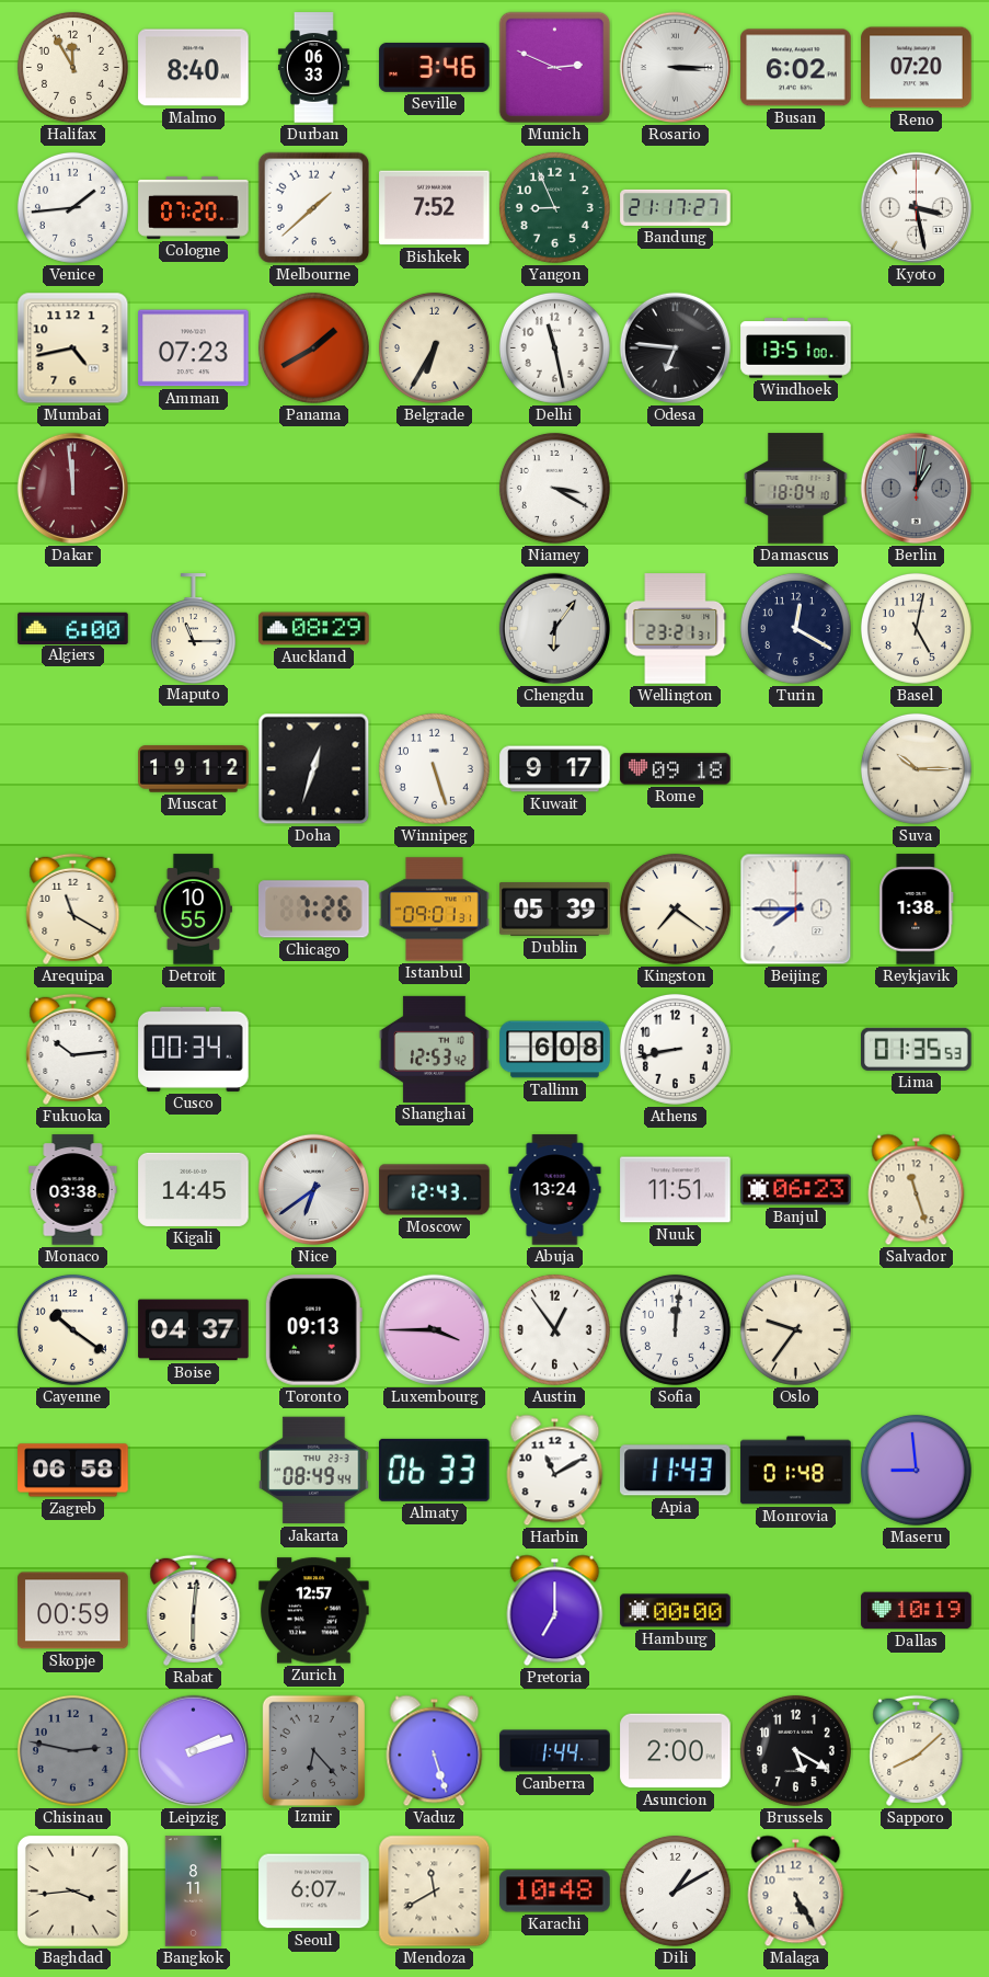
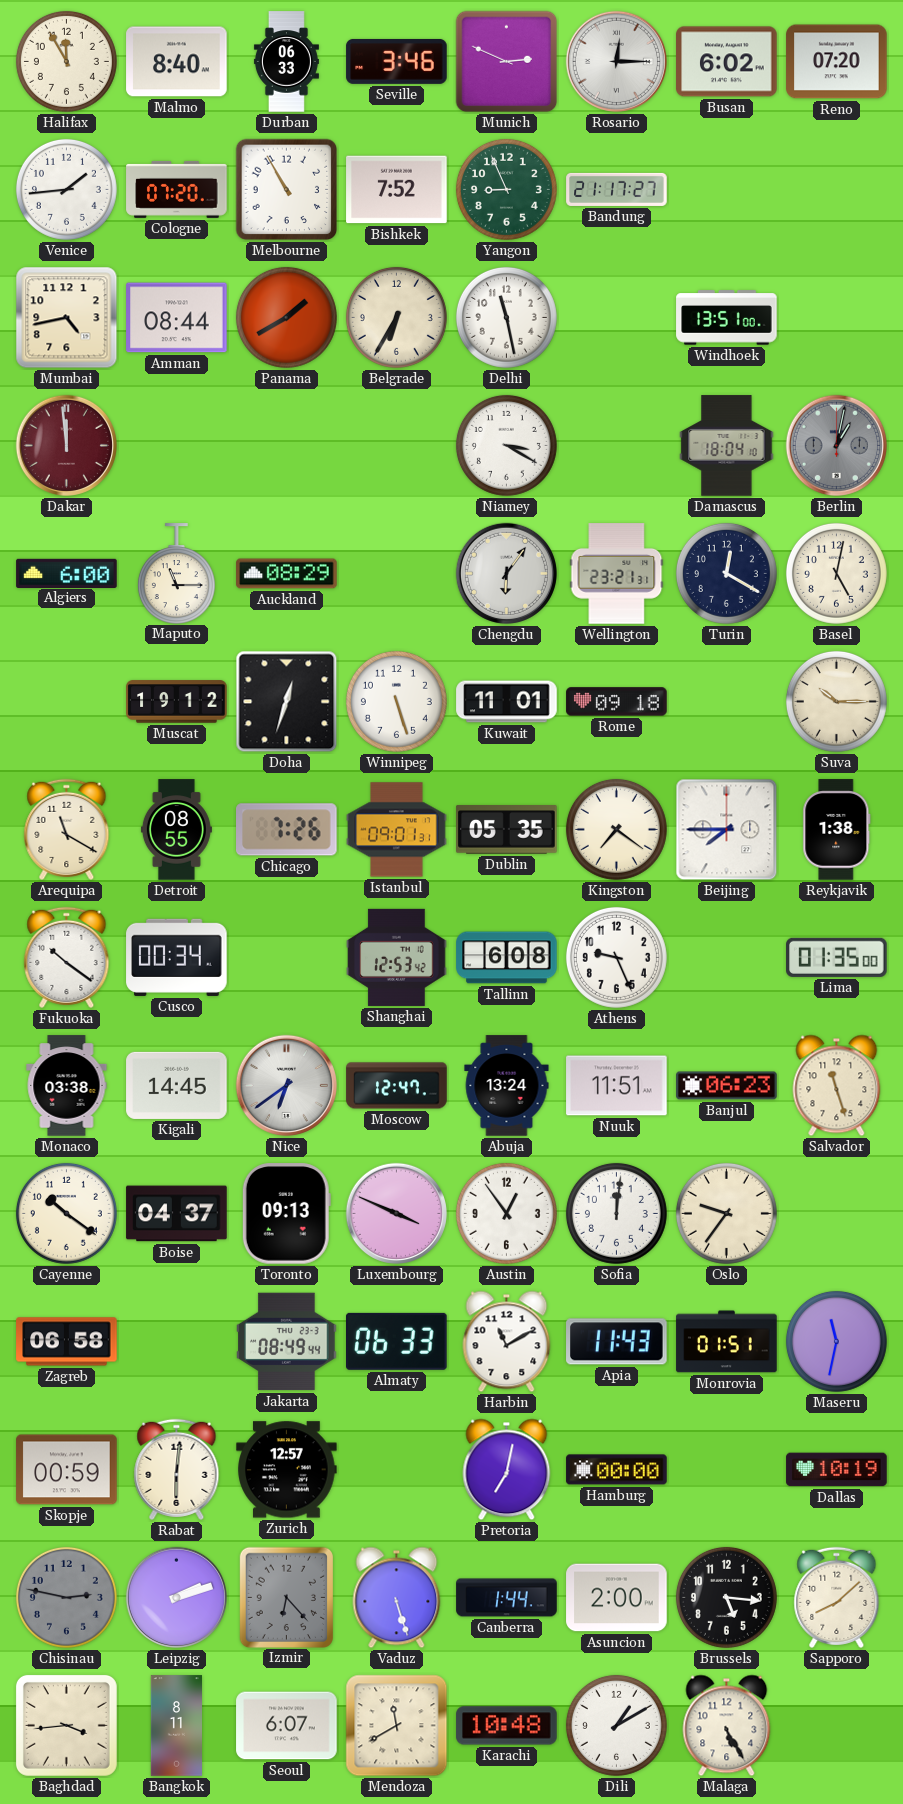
Rosario: 3:15 -> 12:15 (616, 61)
Melbourne: 1:38 -> 10:55 (287, 190)
Kyoto: 3:28 -> none (916, 207)
Amman: 07:23 -> 08:44 (177, 318)
Odesa: 6:46 -> none (675, 347)
Kuwait: 9:17 -> 11:01 (507, 702)
Detroit: 10:55 -> 08:55 (176, 830)
Dublin: 05:39 -> 05:35 (507, 830)
Fukuoka: 10:14 -> 10:21 (67, 957)
Athens: 8:43 -> 9:26 (616, 957)
Lima: 01:35:53 -> 01:35:00 (837, 957)
Moscow: 12:43 -> 12:47 (397, 1086)
Luxembourg: 3:45 -> 3:49 (396, 1213)
Monrovia: 01:48 -> 01:51 (727, 1342)
Maseru: 8:59 -> 11:32 (836, 1341)
Pretoria: 7:00 -> 7:02 (507, 1470)
Brussels: 5:20 -> 5:16 (726, 1597)
